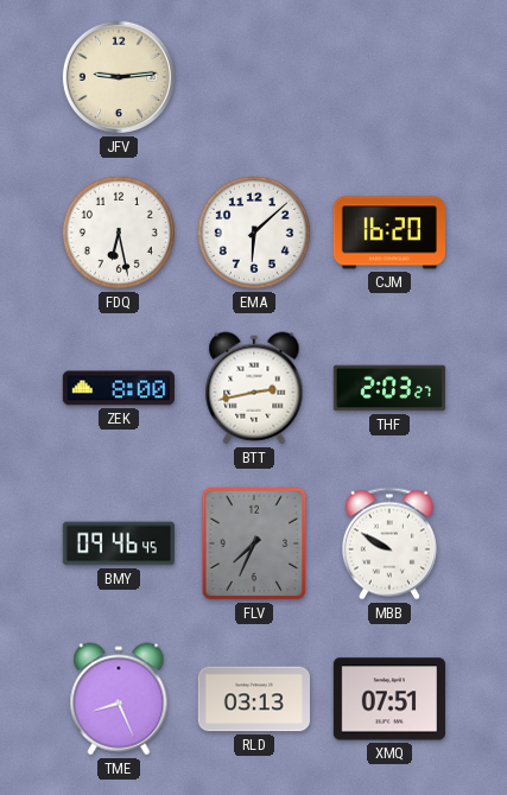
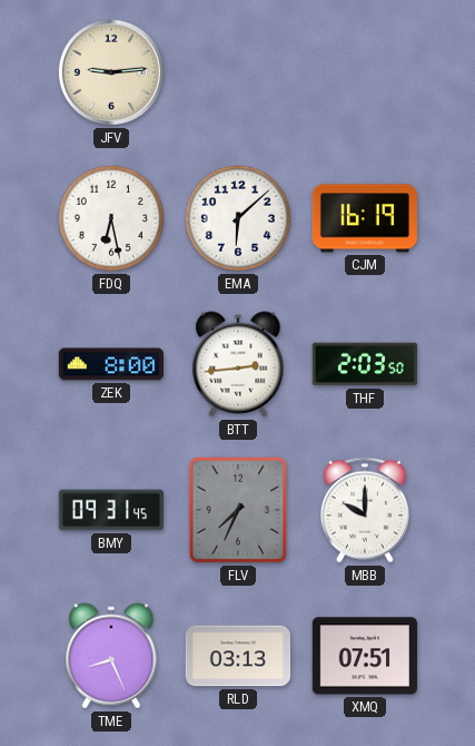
CJM: 16:20 -> 16:19 (365, 218)
BTT: 2:43 -> 2:44 (238, 364)
THF: 2:03:27 -> 2:03:50 (364, 364)
BMY: 09:46 -> 09:31 (110, 510)
MBB: 9:50 -> 10:00 (365, 510)
